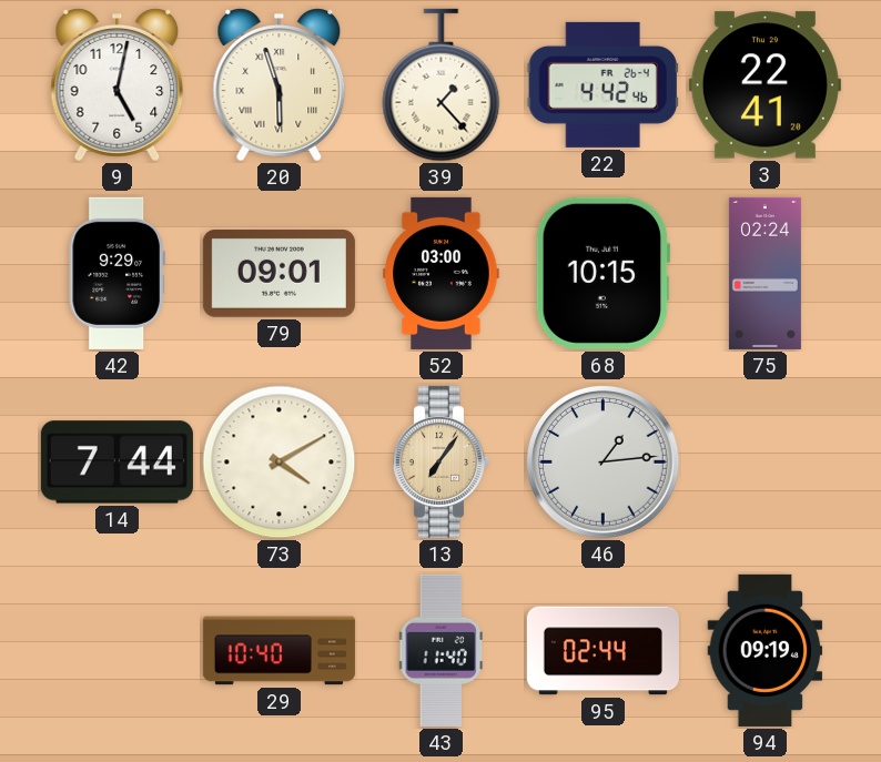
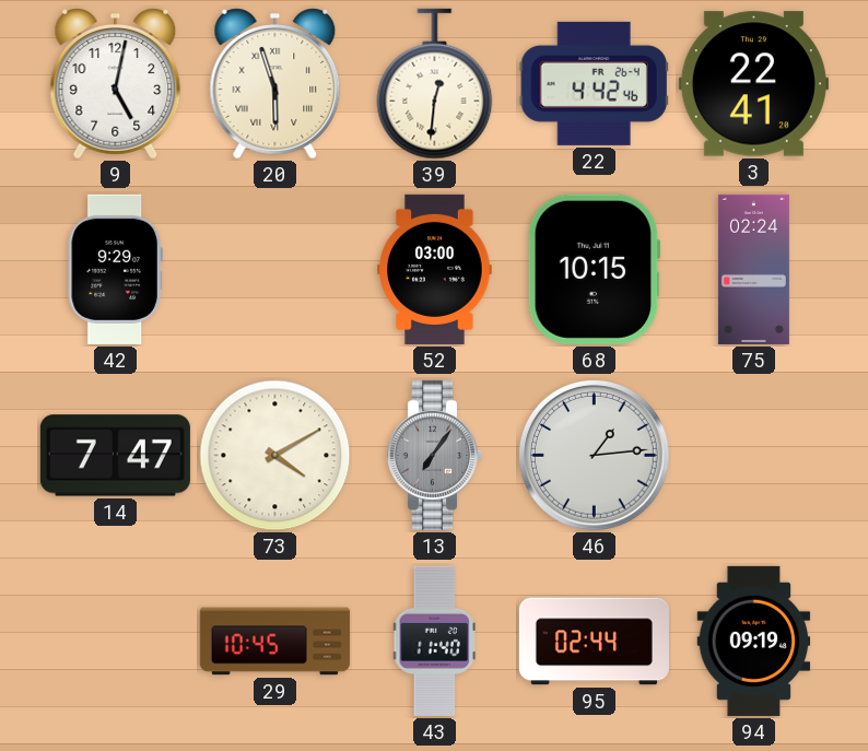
39: 1:23 -> 12:31 (435, 84)
79: 09:01 -> none (279, 273)
14: 7:44 -> 7:47 (115, 456)
13 dial: champagne -> grey (435, 455)
29: 10:40 -> 10:45 (274, 642)
